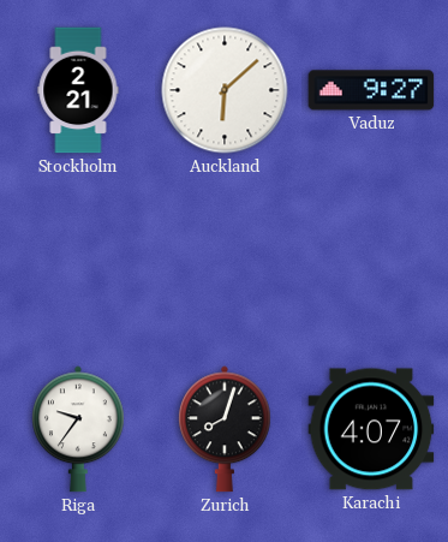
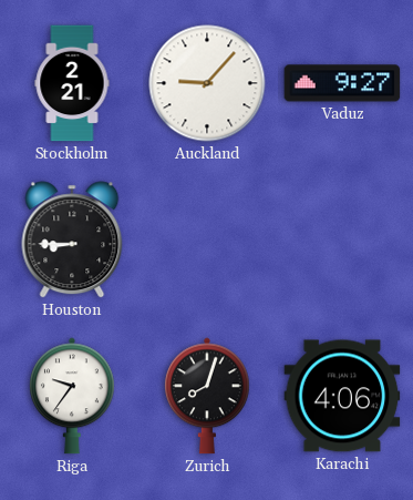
Auckland: 6:08 -> 9:07 (207, 83)
Houston: none -> 8:45 (72, 239)
Karachi: 4:07 -> 4:06 (342, 396)
